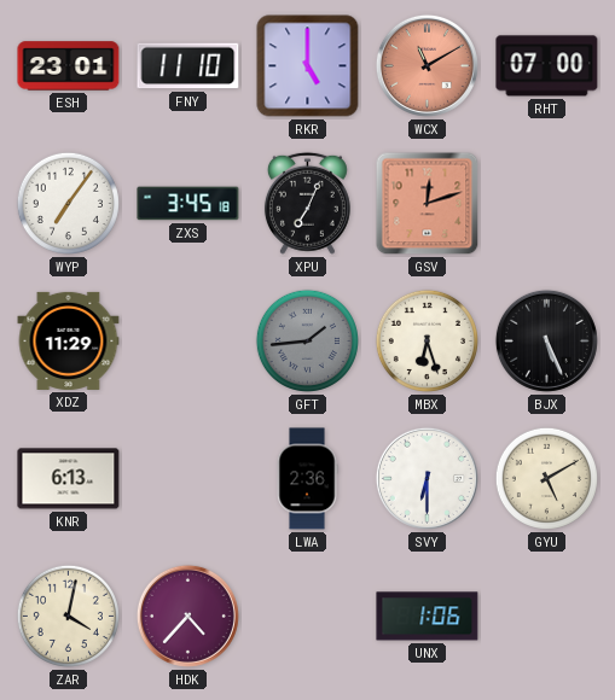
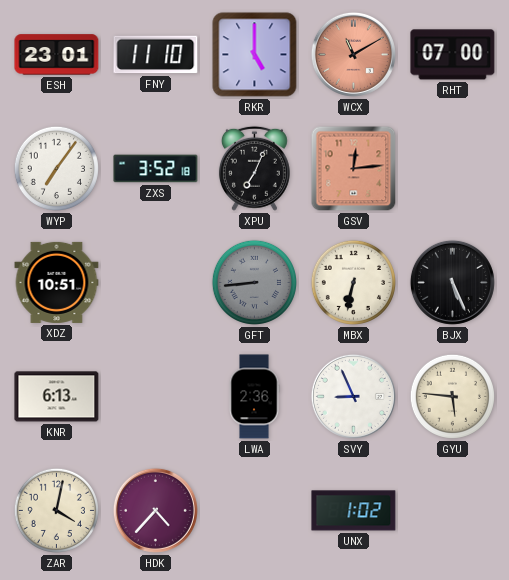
ZXS: 3:45 -> 3:52 (156, 169)
GSV: 12:12 -> 12:14 (354, 169)
XDZ: 11:29 -> 10:51 (57, 282)
GFT: 1:44 -> 8:44 (254, 282)
MBX: 6:27 -> 6:32 (353, 282)
SVY: 6:30 -> 8:56 (353, 396)
GYU: 5:10 -> 5:46 (452, 396)
UNX: 1:06 -> 1:02 (354, 511)
